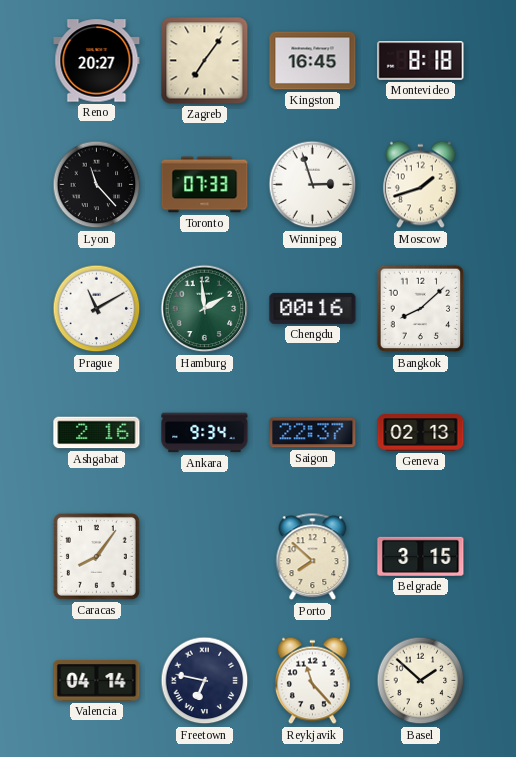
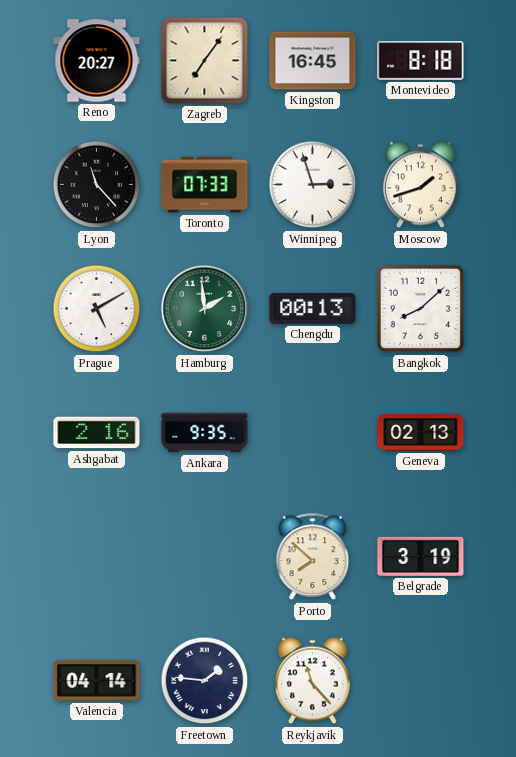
Prague: 11:10 -> 5:10 (97, 309)
Chengdu: 00:16 -> 00:13 (313, 308)
Ankara: 9:34 -> 9:35 (205, 433)
Saigon: 22:37 -> none (313, 433)
Caracas: 8:06 -> none (96, 556)
Belgrade: 3:15 -> 3:19 (421, 556)
Freetown: 6:47 -> 1:46 (205, 681)
Basel: 1:52 -> none (421, 681)
